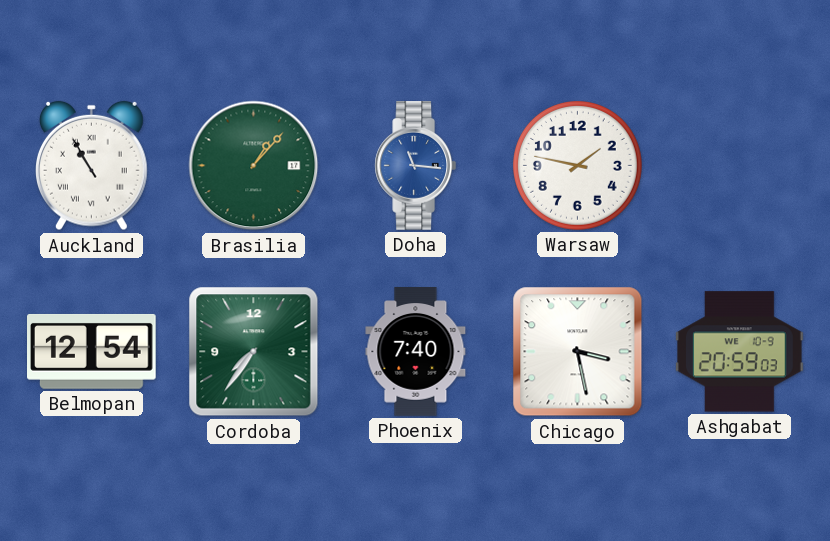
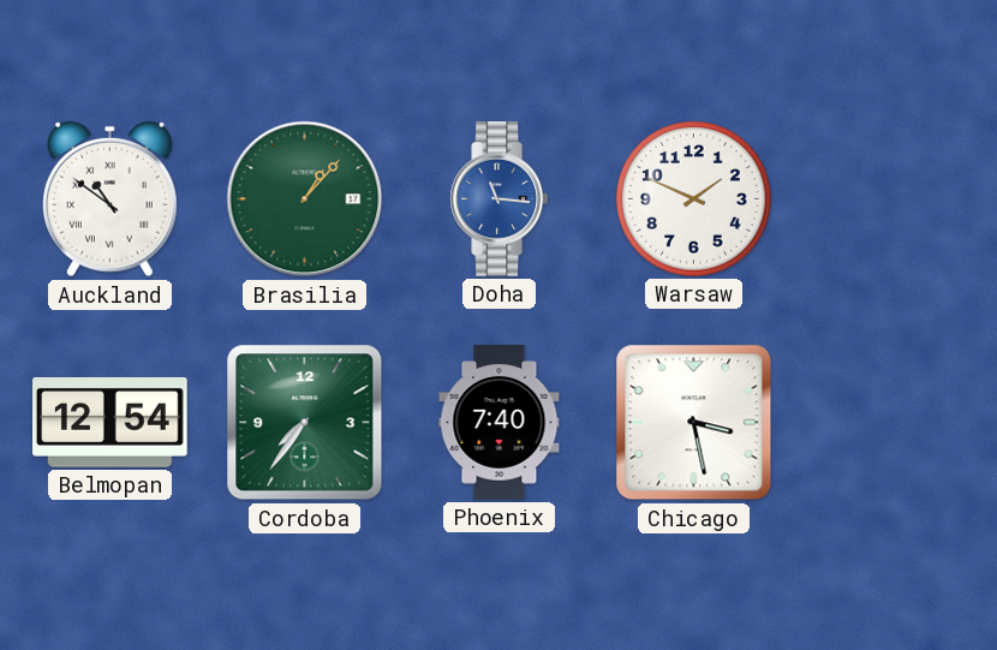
Auckland: 10:55 -> 10:51 (111, 199)
Warsaw: 1:47 -> 1:49 (694, 199)
Ashgabat: 20:59 -> none (740, 352)
